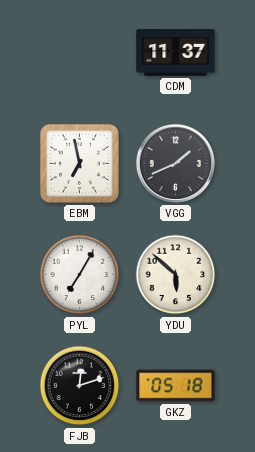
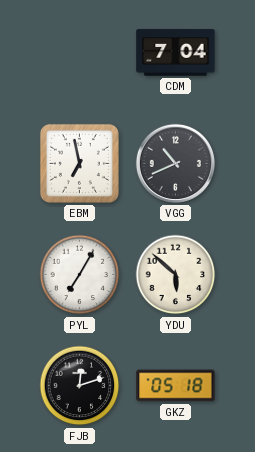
CDM: 11:37 -> 7:04 (176, 53)
VGG: 1:41 -> 10:41 (175, 163)
